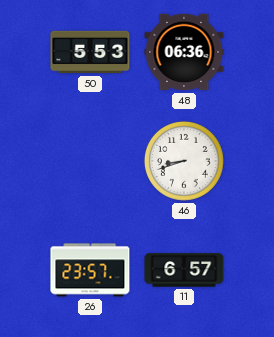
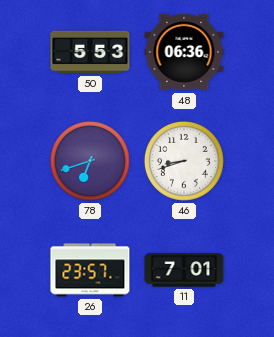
78: none -> 6:42 (90, 161)
11: 6:57 -> 7:01 (184, 270)
